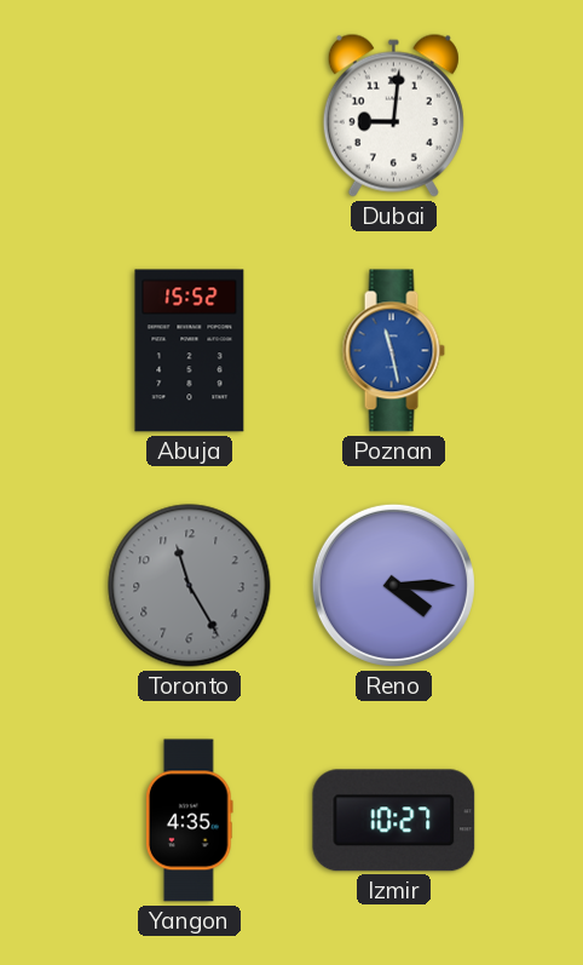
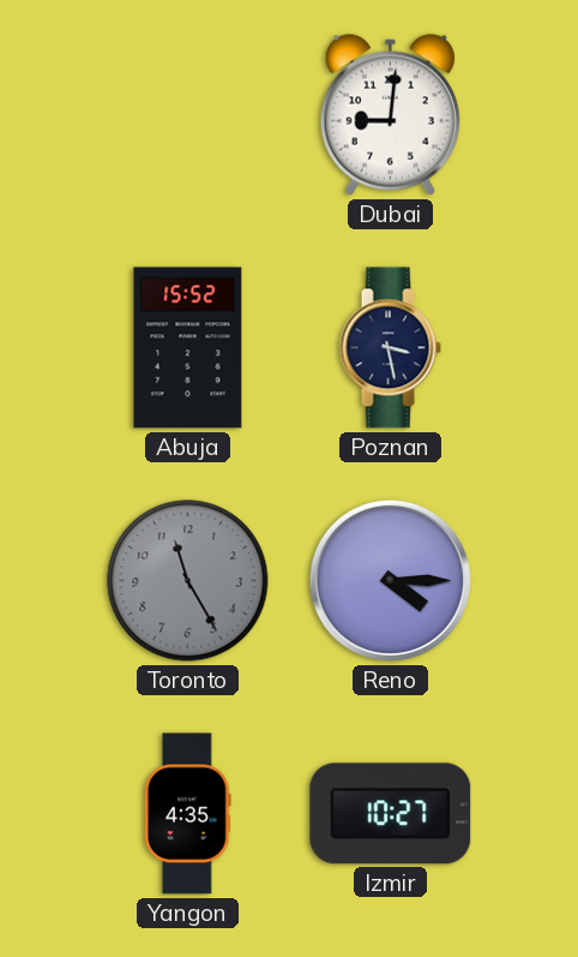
Poznan: 11:28 -> 3:28 (390, 348)
Poznan dial: blue -> navy (390, 348)
